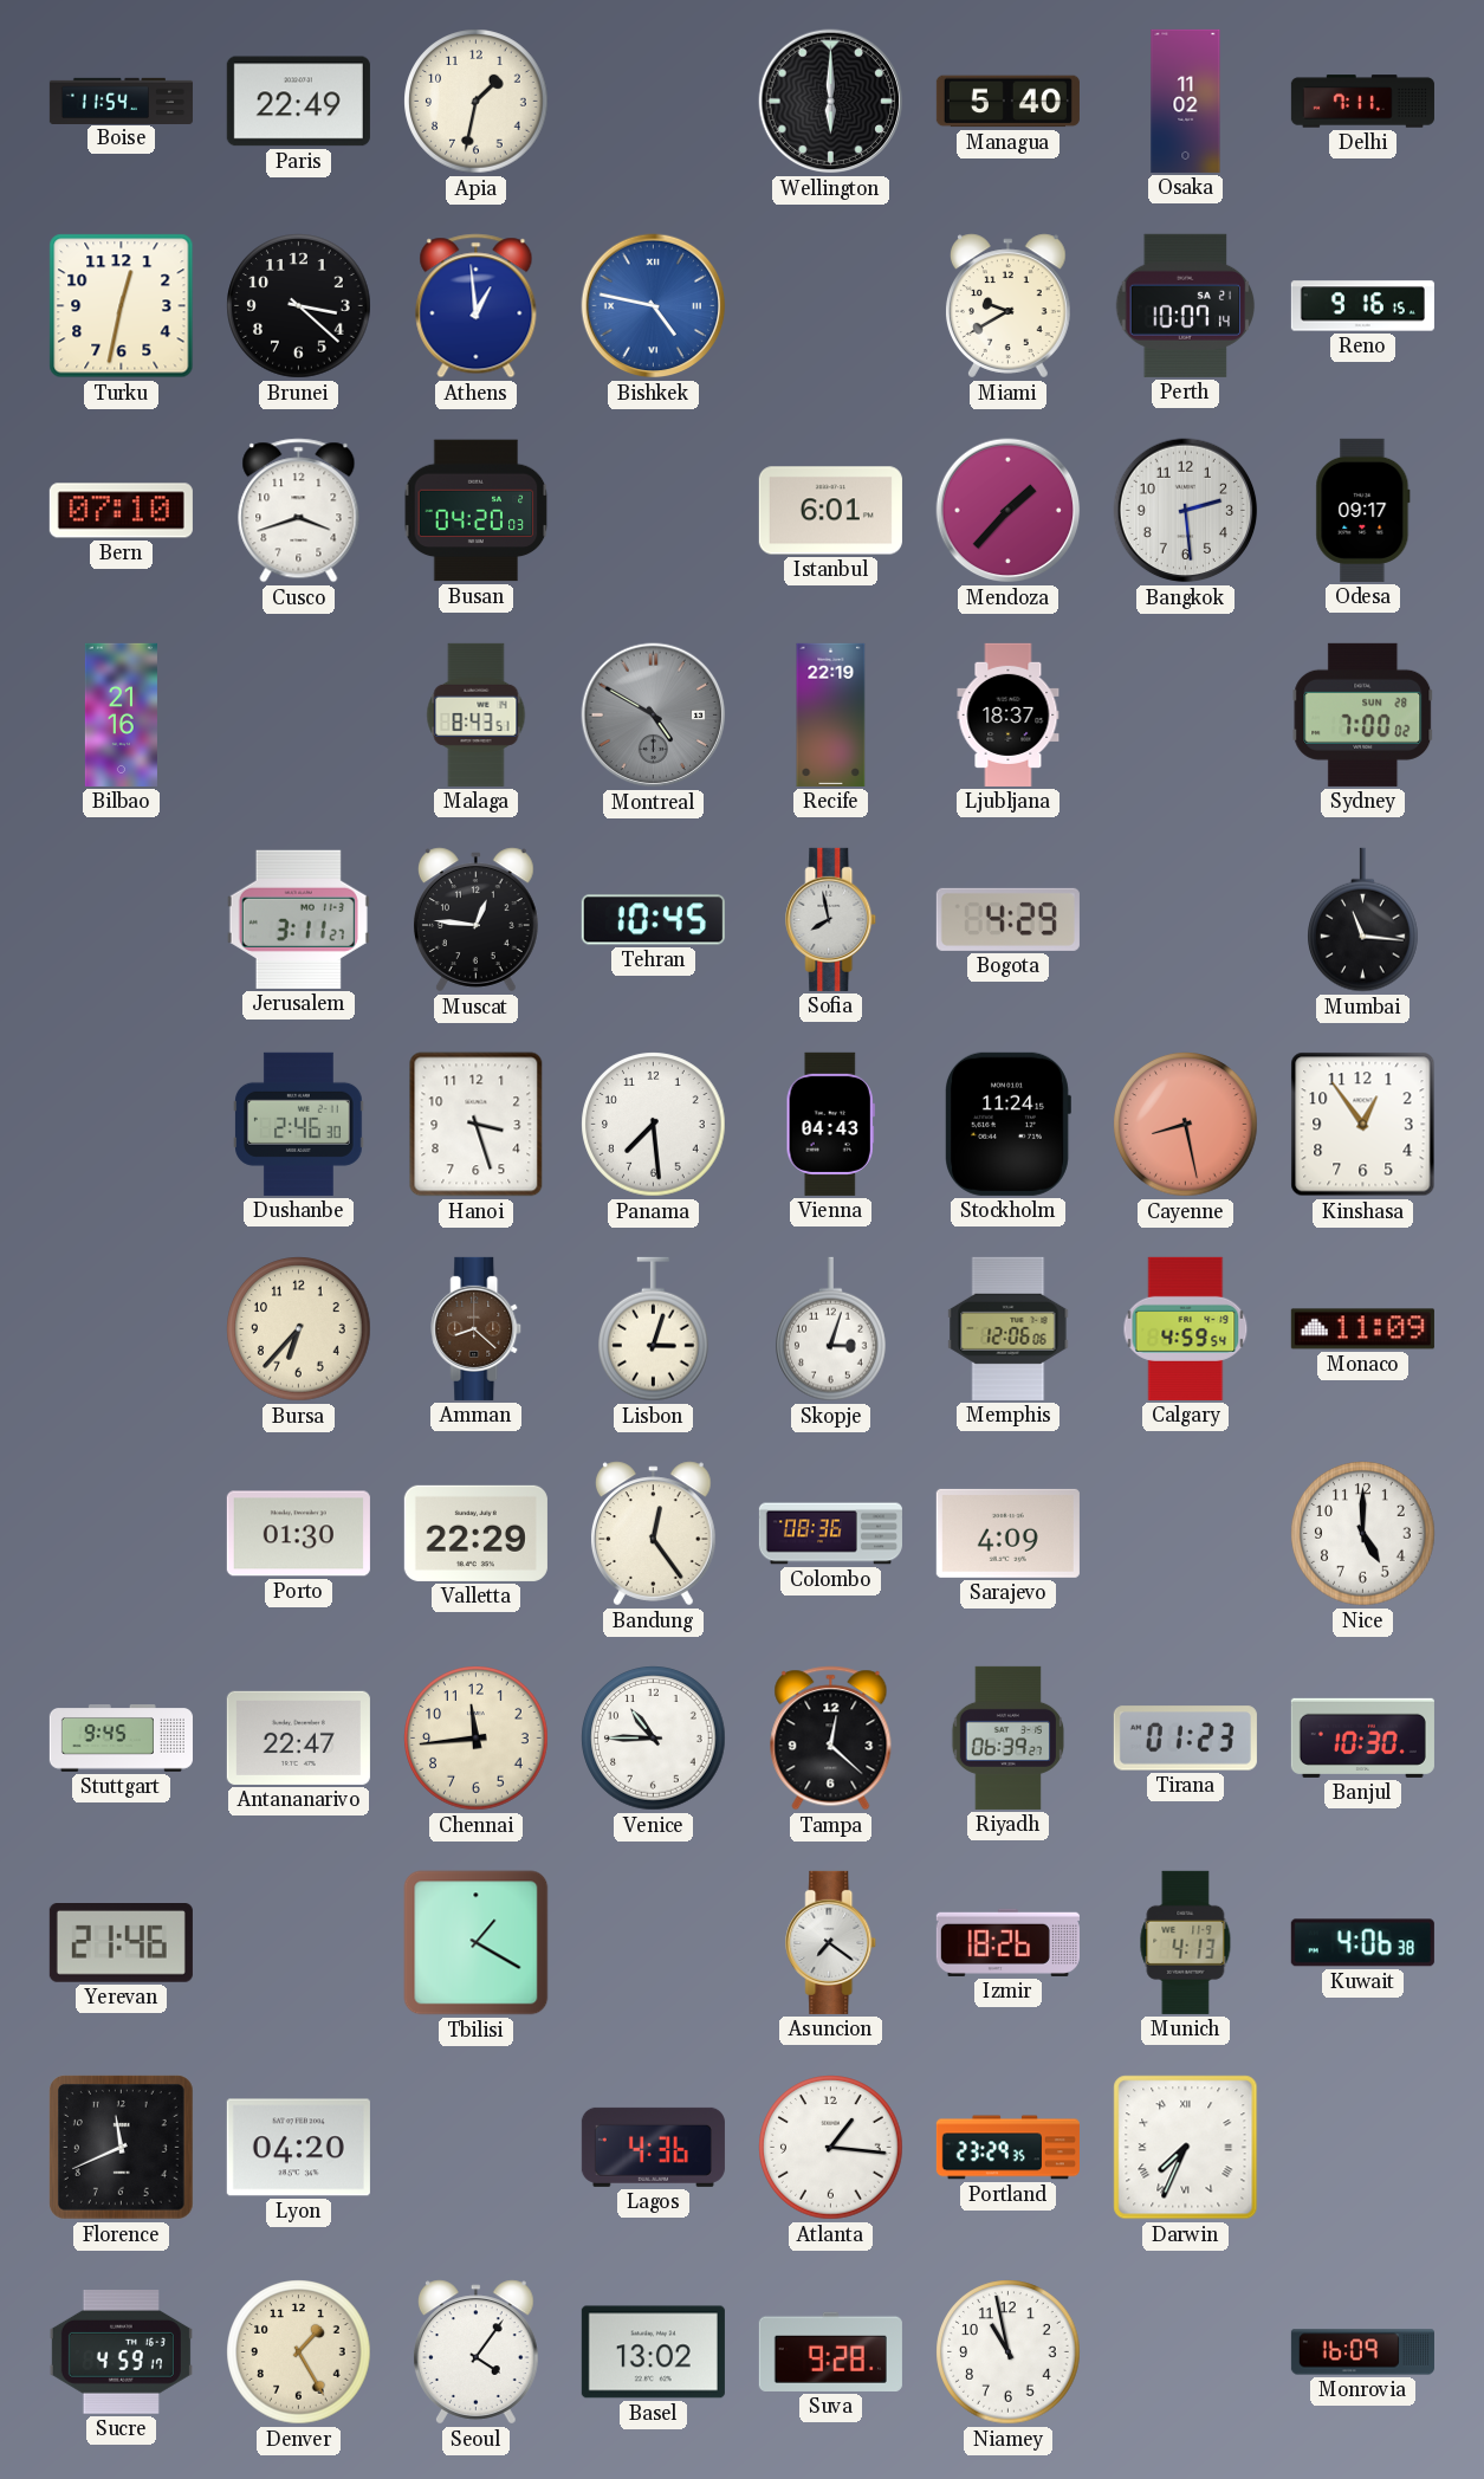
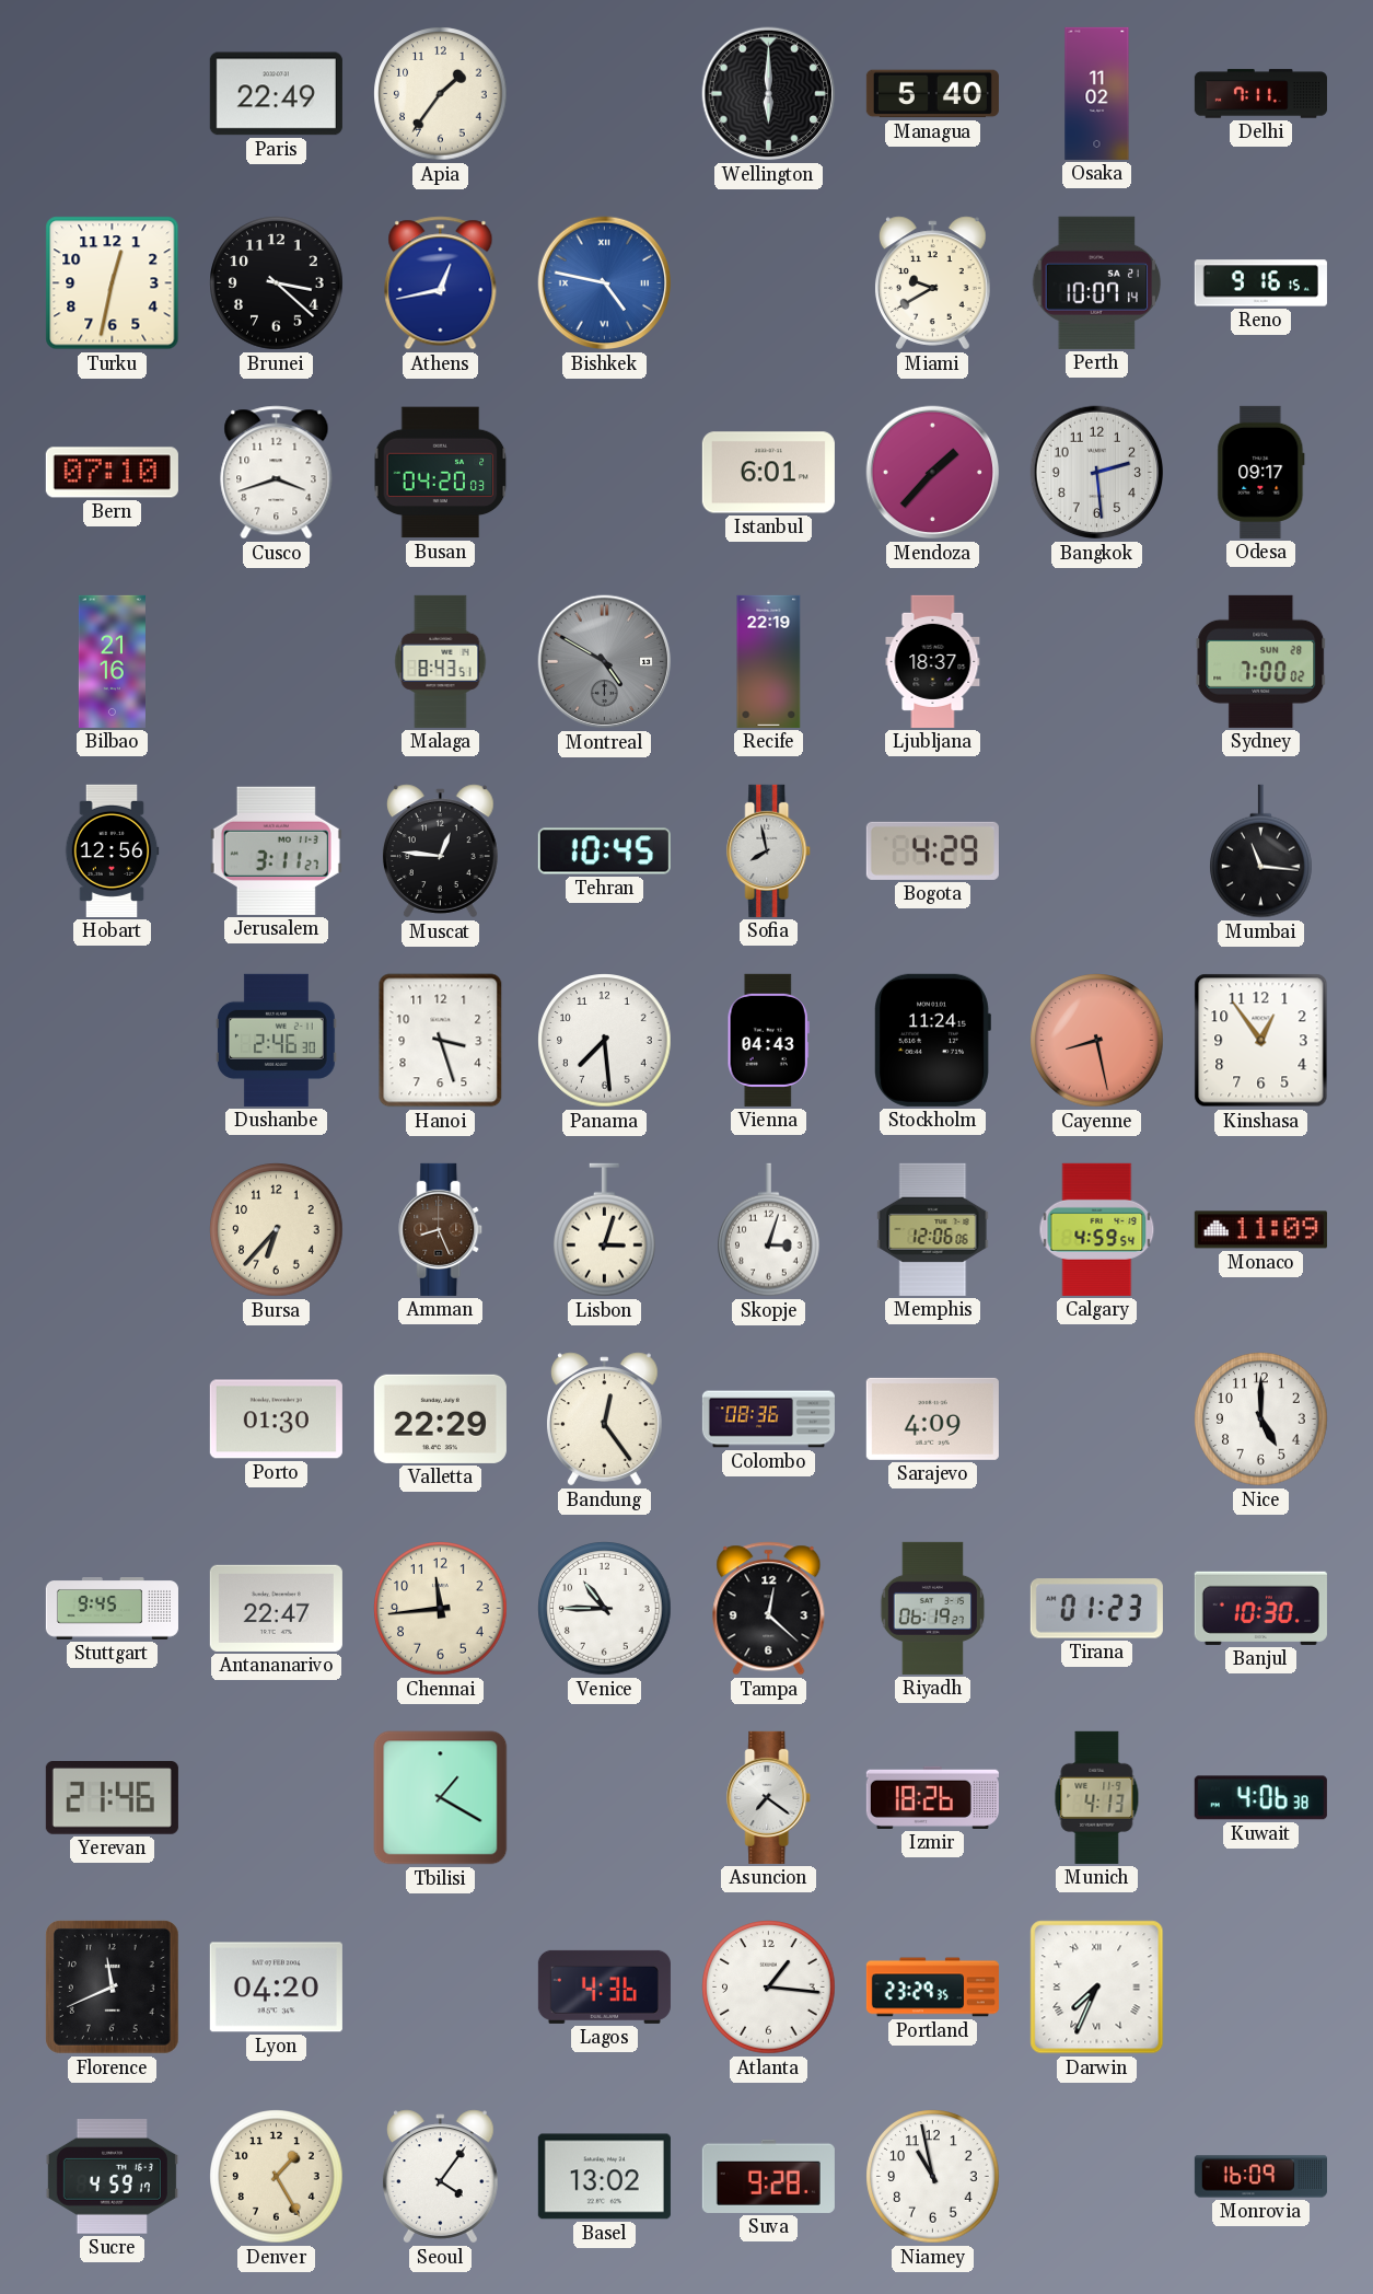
Boise: 11:54 -> none (121, 101)
Apia: 1:32 -> 1:36 (441, 94)
Athens: 12:59 -> 12:43 (441, 283)
Hobart: none -> 12:56 (112, 850)
Amman: 8:22 -> 8:26 (441, 1229)
Riyadh: 06:39 -> 06:19 (933, 1608)
